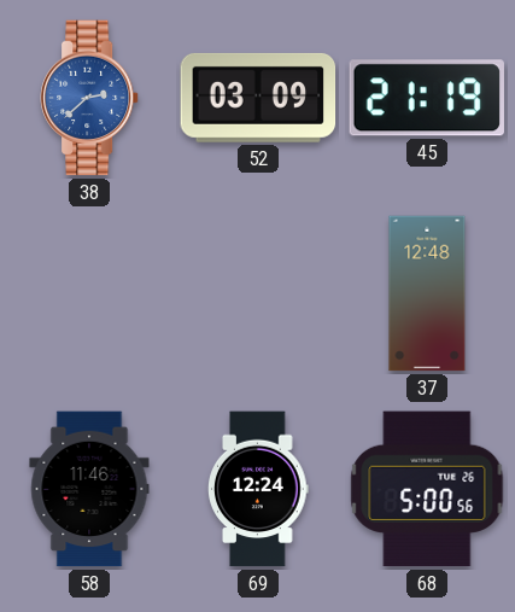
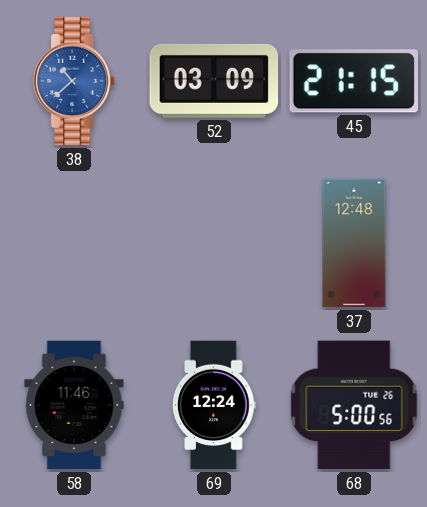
38: 2:38 -> 10:38 (75, 81)
45: 21:19 -> 21:15 (354, 81)
